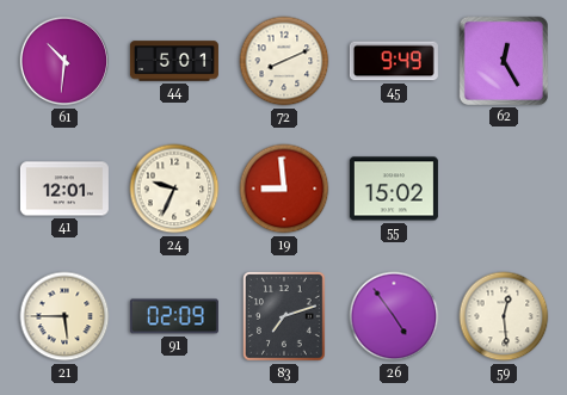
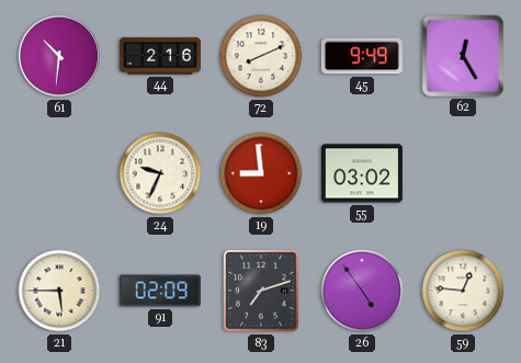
44: 5:01 -> 2:16 (160, 56)
41: 12:01 -> none (64, 189)
55: 15:02 -> 03:02 (362, 173)
59: 12:29 -> 12:46 (463, 291)
